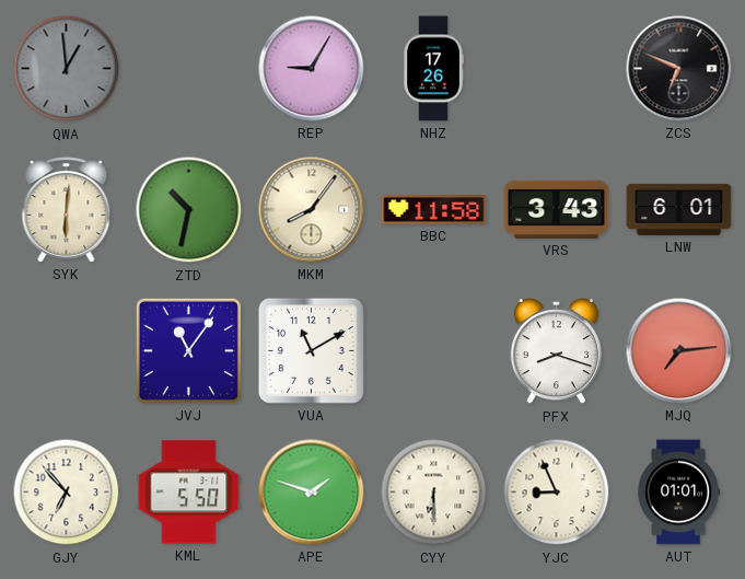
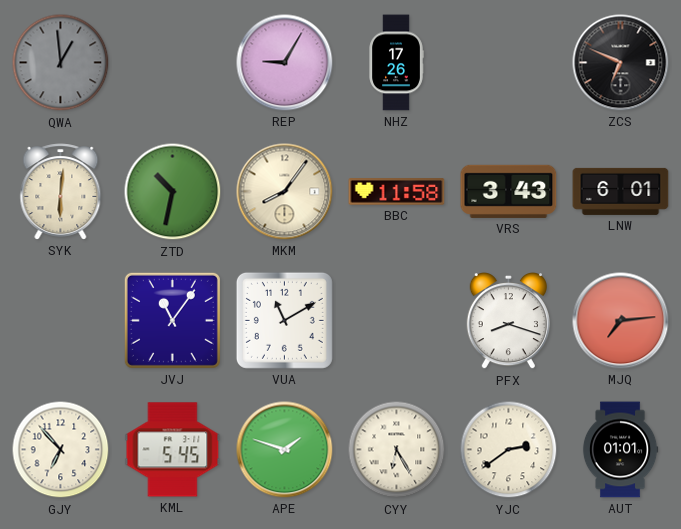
KML: 5:50 -> 5:45 (173, 450)
CYY: 6:30 -> 6:25 (397, 450)
YJC: 8:56 -> 2:39 (509, 450)
